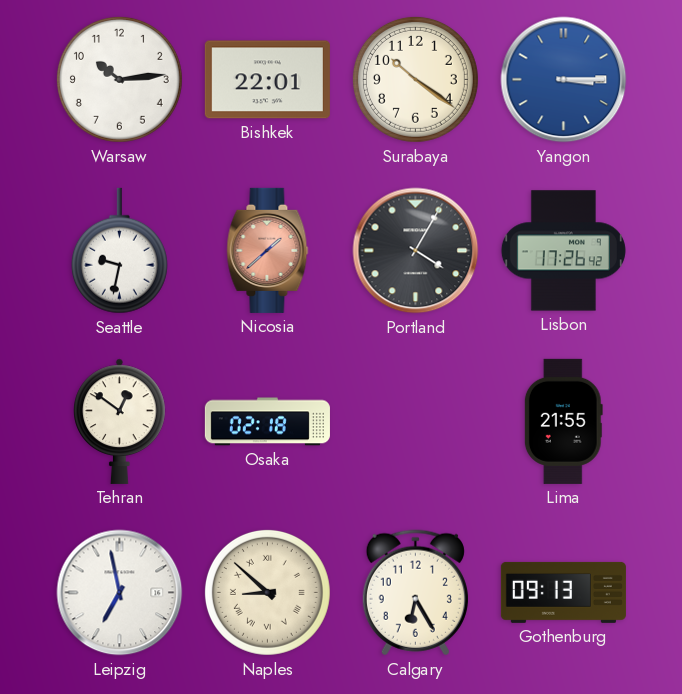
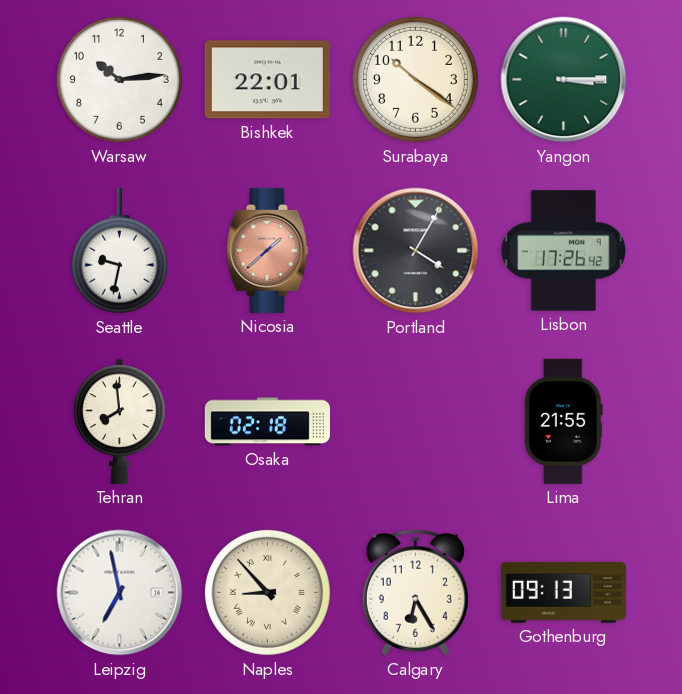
Yangon dial: blue -> green (564, 80)
Tehran: 12:51 -> 7:59 (120, 421)
Naples: 8:52 -> 8:53 (267, 592)
